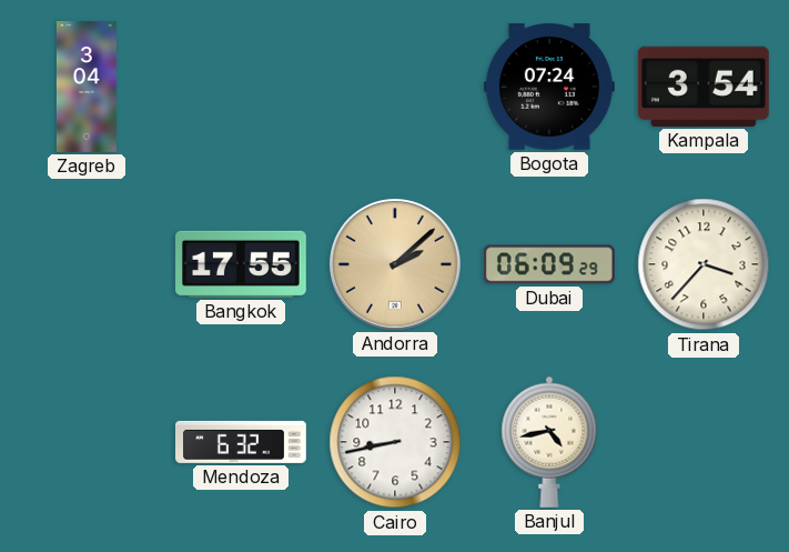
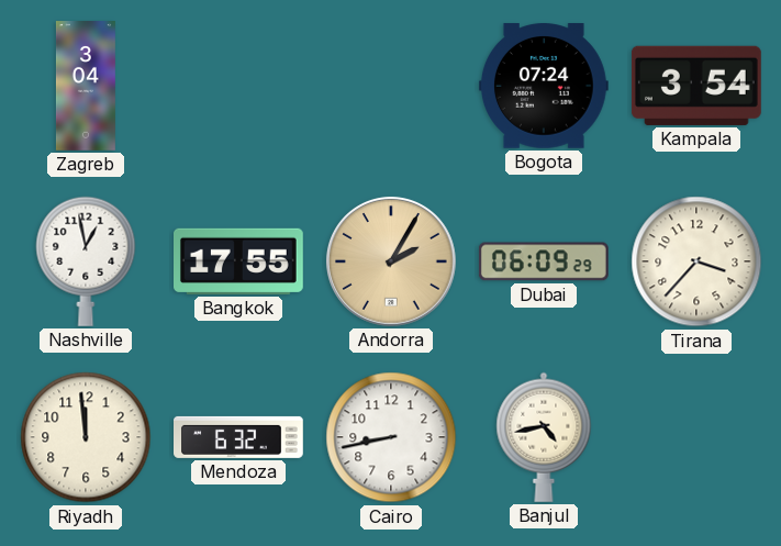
Nashville: none -> 12:58 (86, 261)
Andorra: 2:08 -> 2:05 (391, 261)
Riyadh: none -> 11:59 (86, 437)
